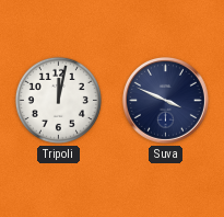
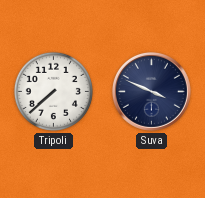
Tripoli: 12:02 -> 7:38 (53, 91)
